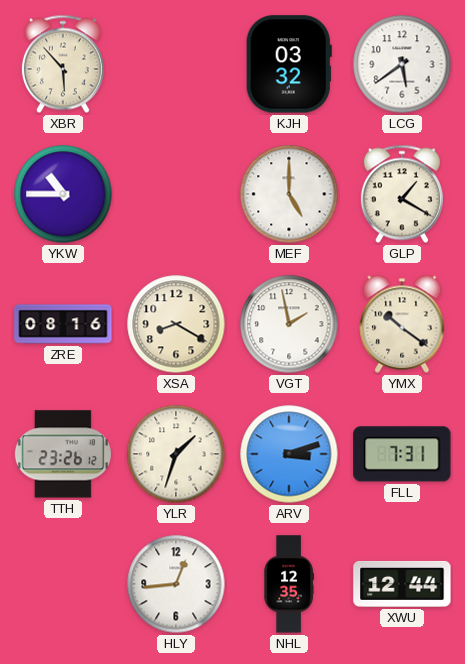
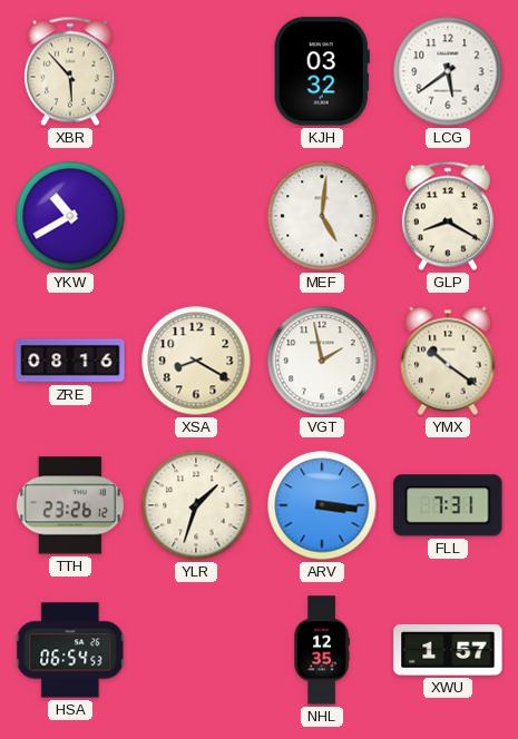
YKW: 10:45 -> 10:40 (70, 216)
MEF: 5:00 -> 5:01 (322, 216)
GLP: 1:20 -> 8:20 (448, 216)
ARV: 3:12 -> 3:16 (322, 505)
HSA: none -> 06:54 (70, 650)
HLY: 12:44 -> none (176, 584)
XWU: 12:44 -> 1:57 (448, 650)
